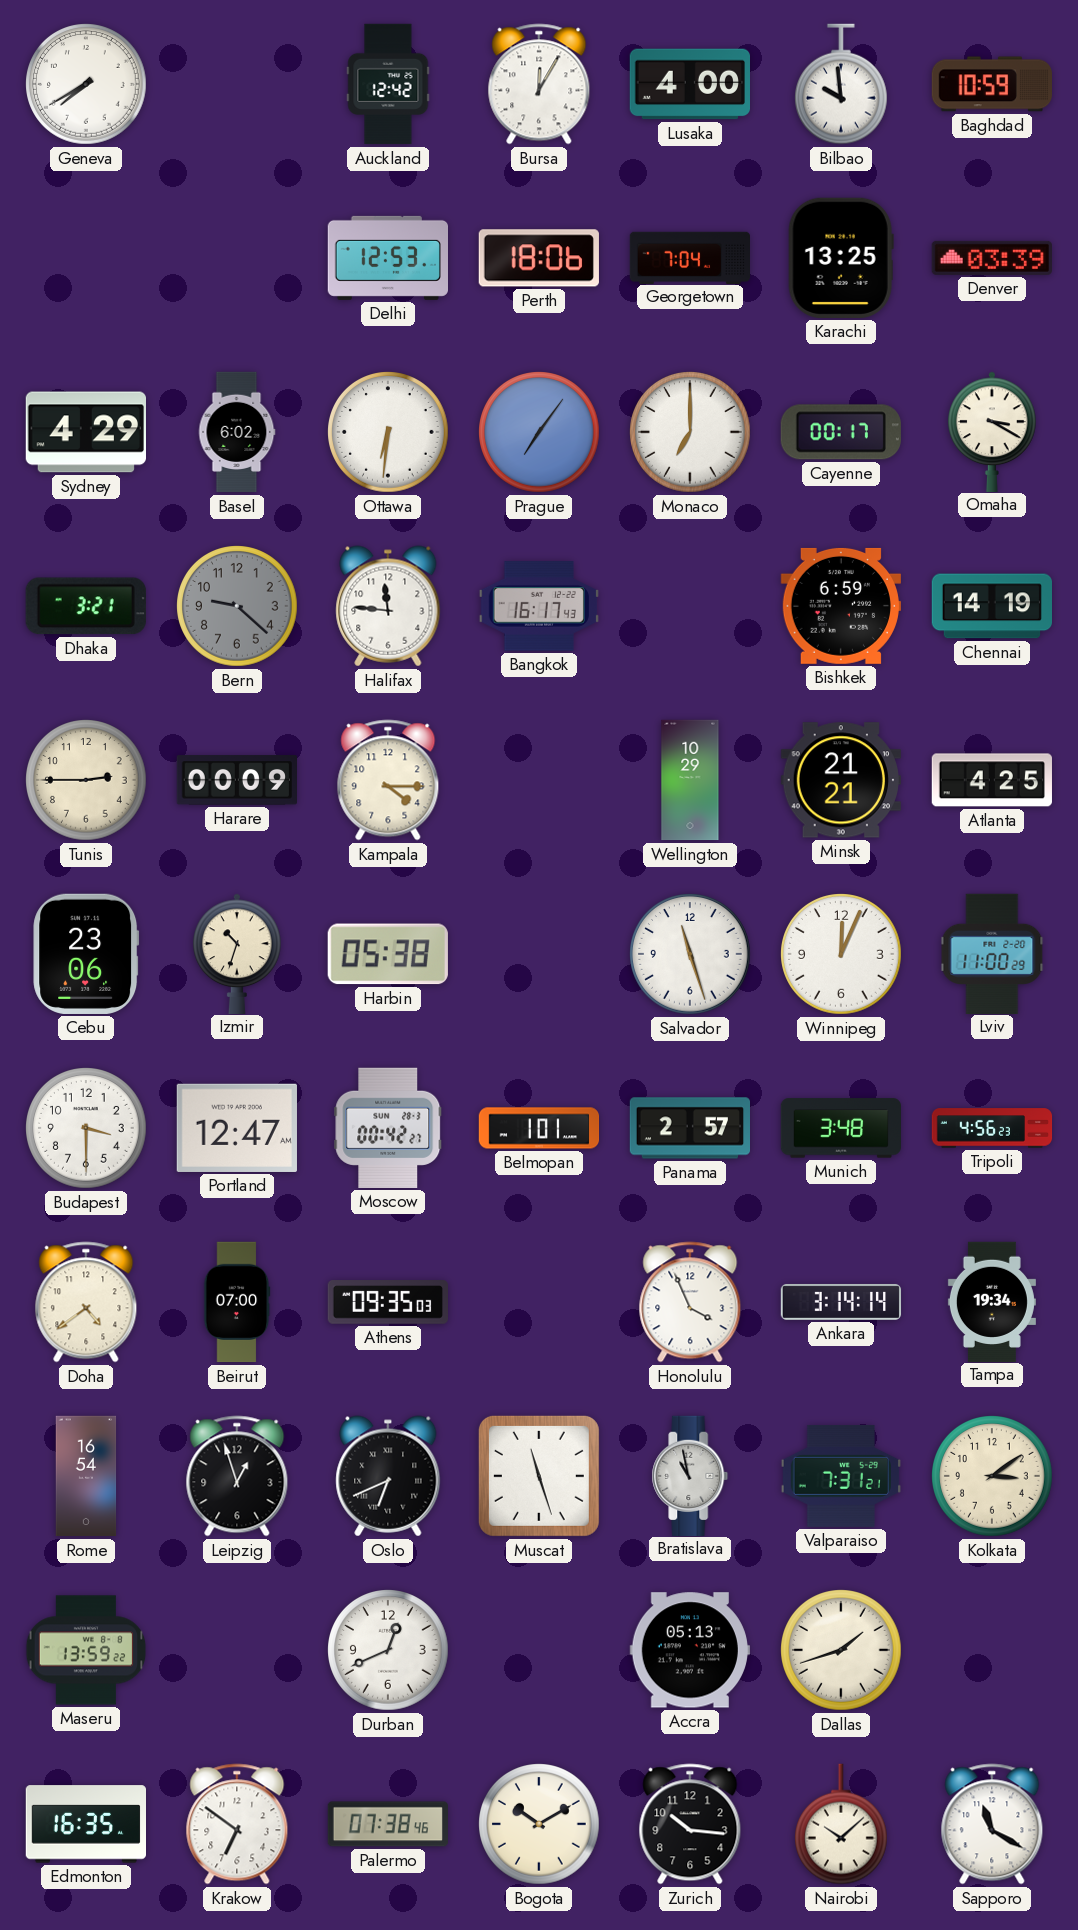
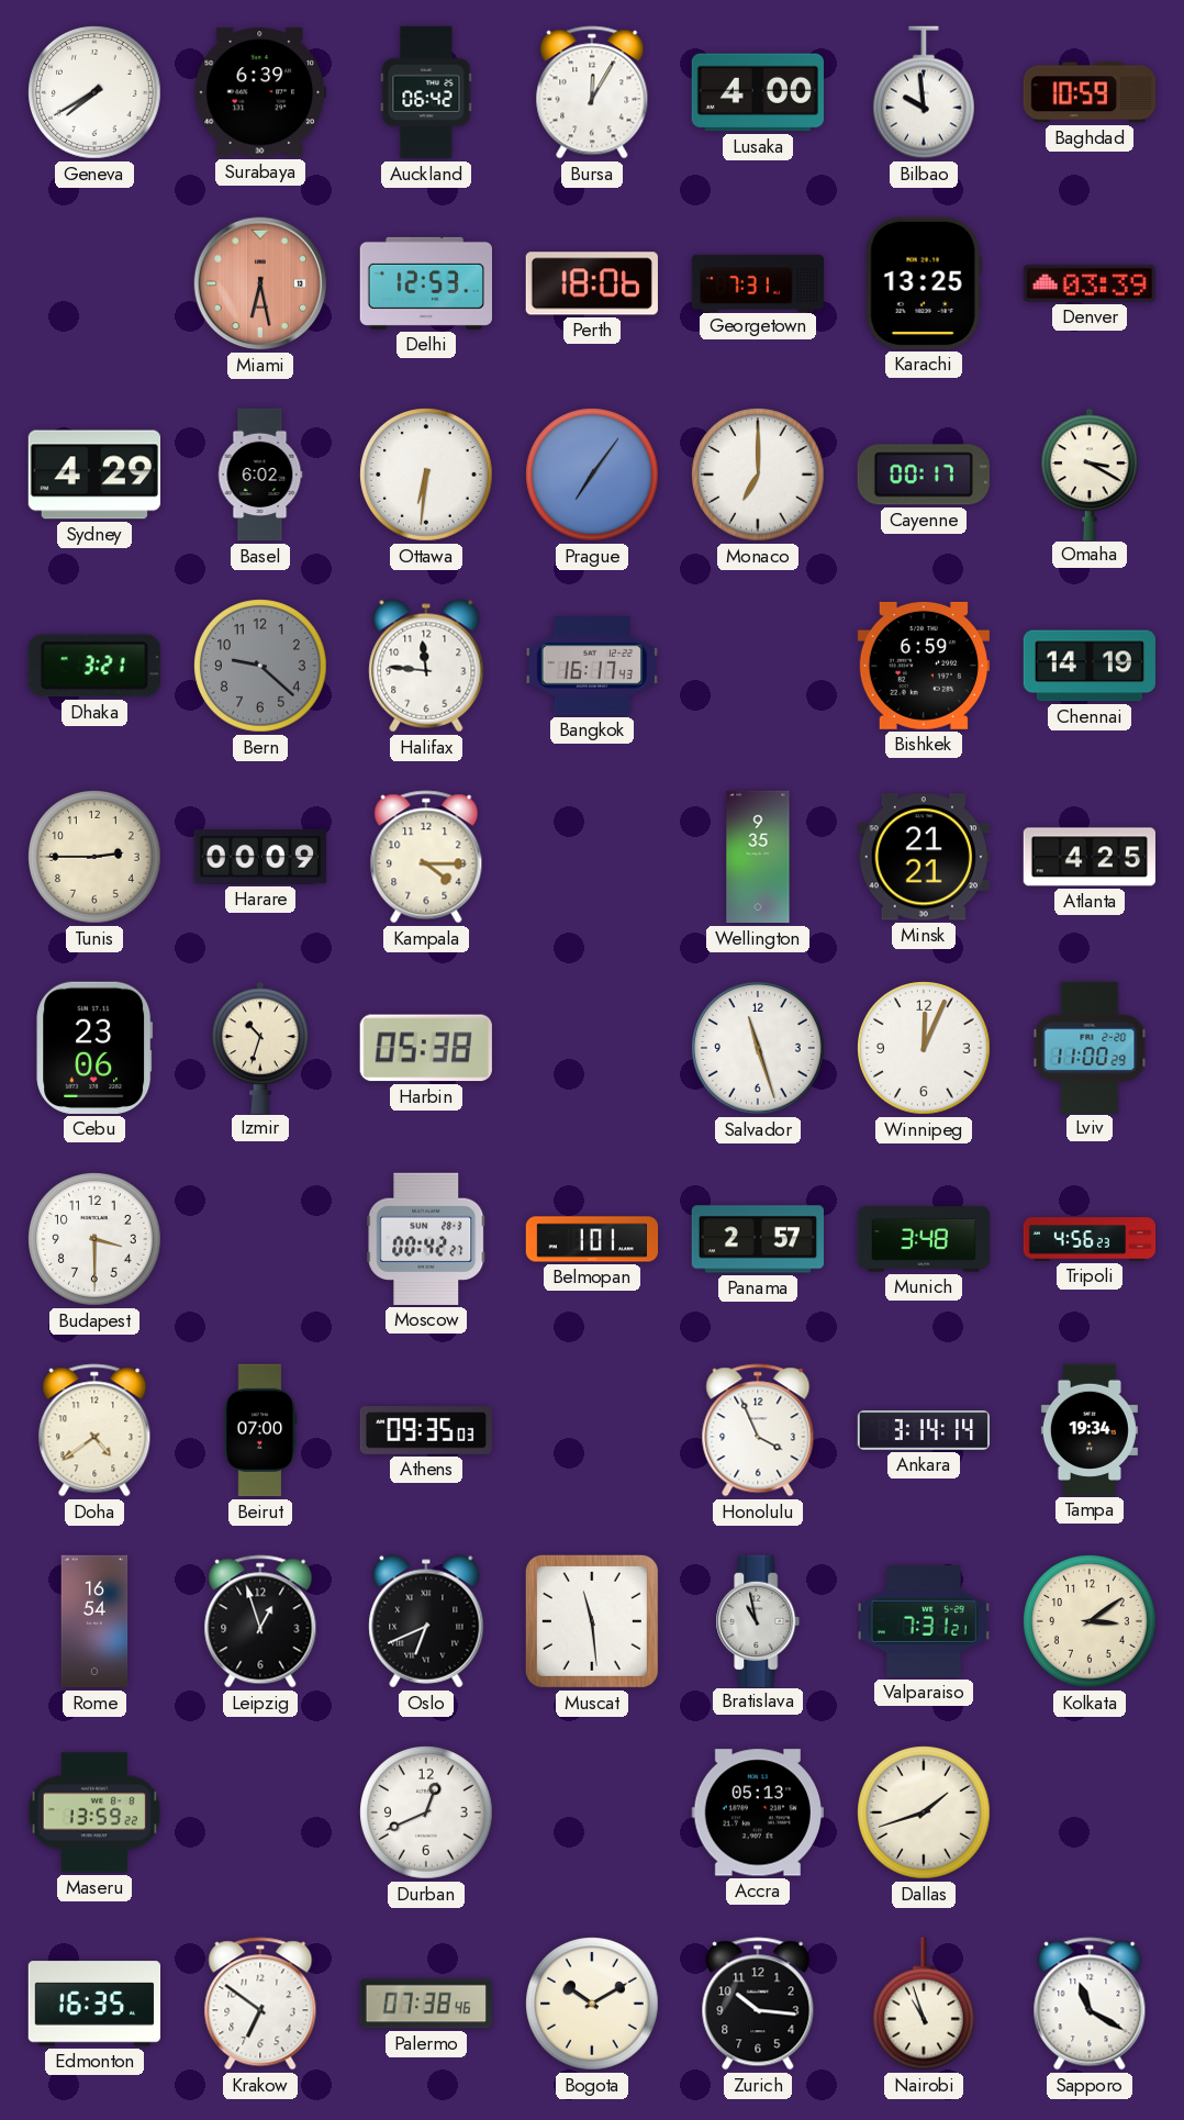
Surabaya: none -> 6:39 (259, 92)
Auckland: 12:42 -> 06:42 (426, 92)
Miami: none -> 6:28 (260, 283)
Georgetown: 7:04 -> 7:31 (757, 282)
Wellington: 10:29 -> 9:35 (758, 857)
Portland: 12:47 -> none (237, 1128)
Muscat: 11:27 -> 11:29 (592, 1621)
Nairobi: 10:08 -> 10:57 (924, 2004)
